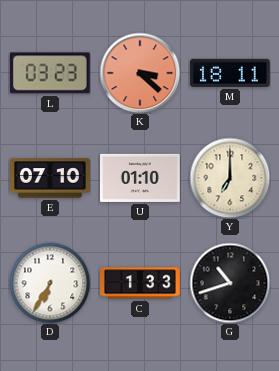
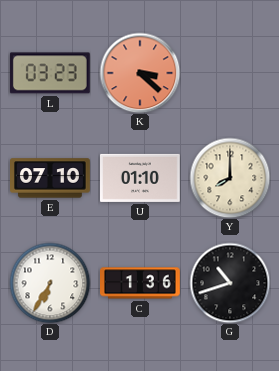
M: 18:11 -> none (230, 73)
Y: 7:00 -> 8:00 (230, 178)
C: 1:33 -> 1:36 (141, 283)
